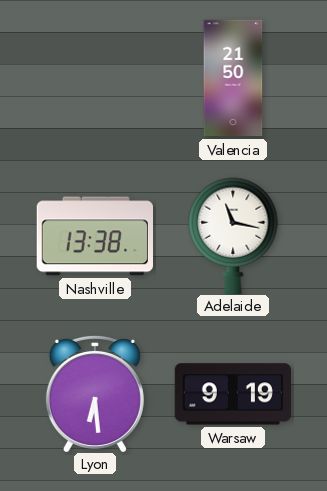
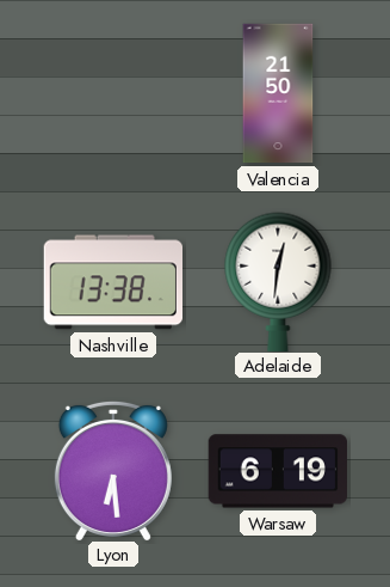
Adelaide: 11:17 -> 12:31 (278, 281)
Warsaw: 9:19 -> 6:19 (277, 471)
